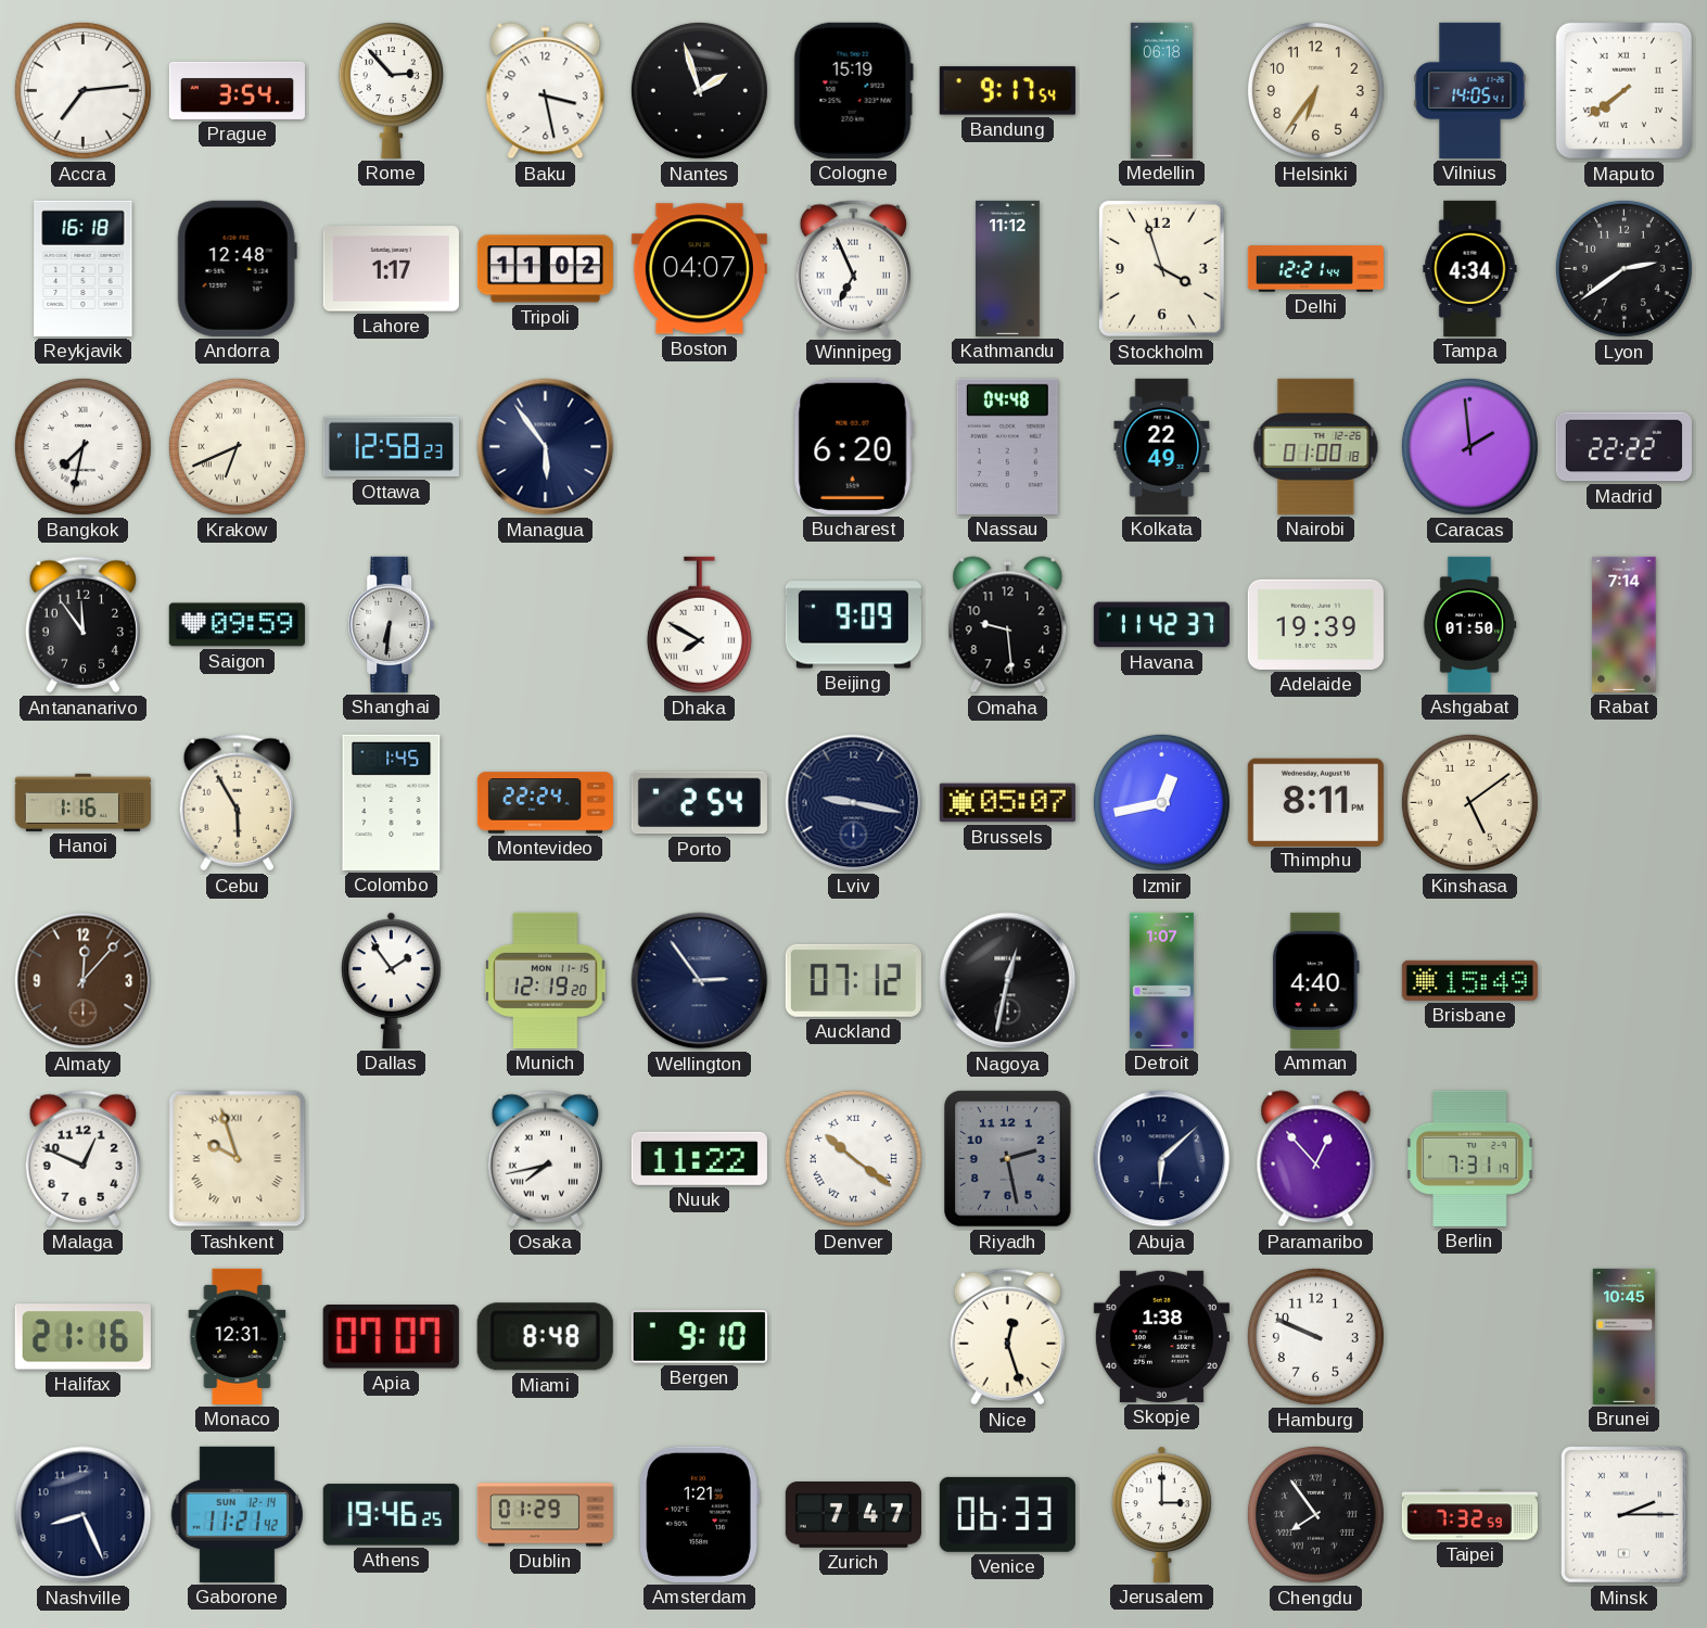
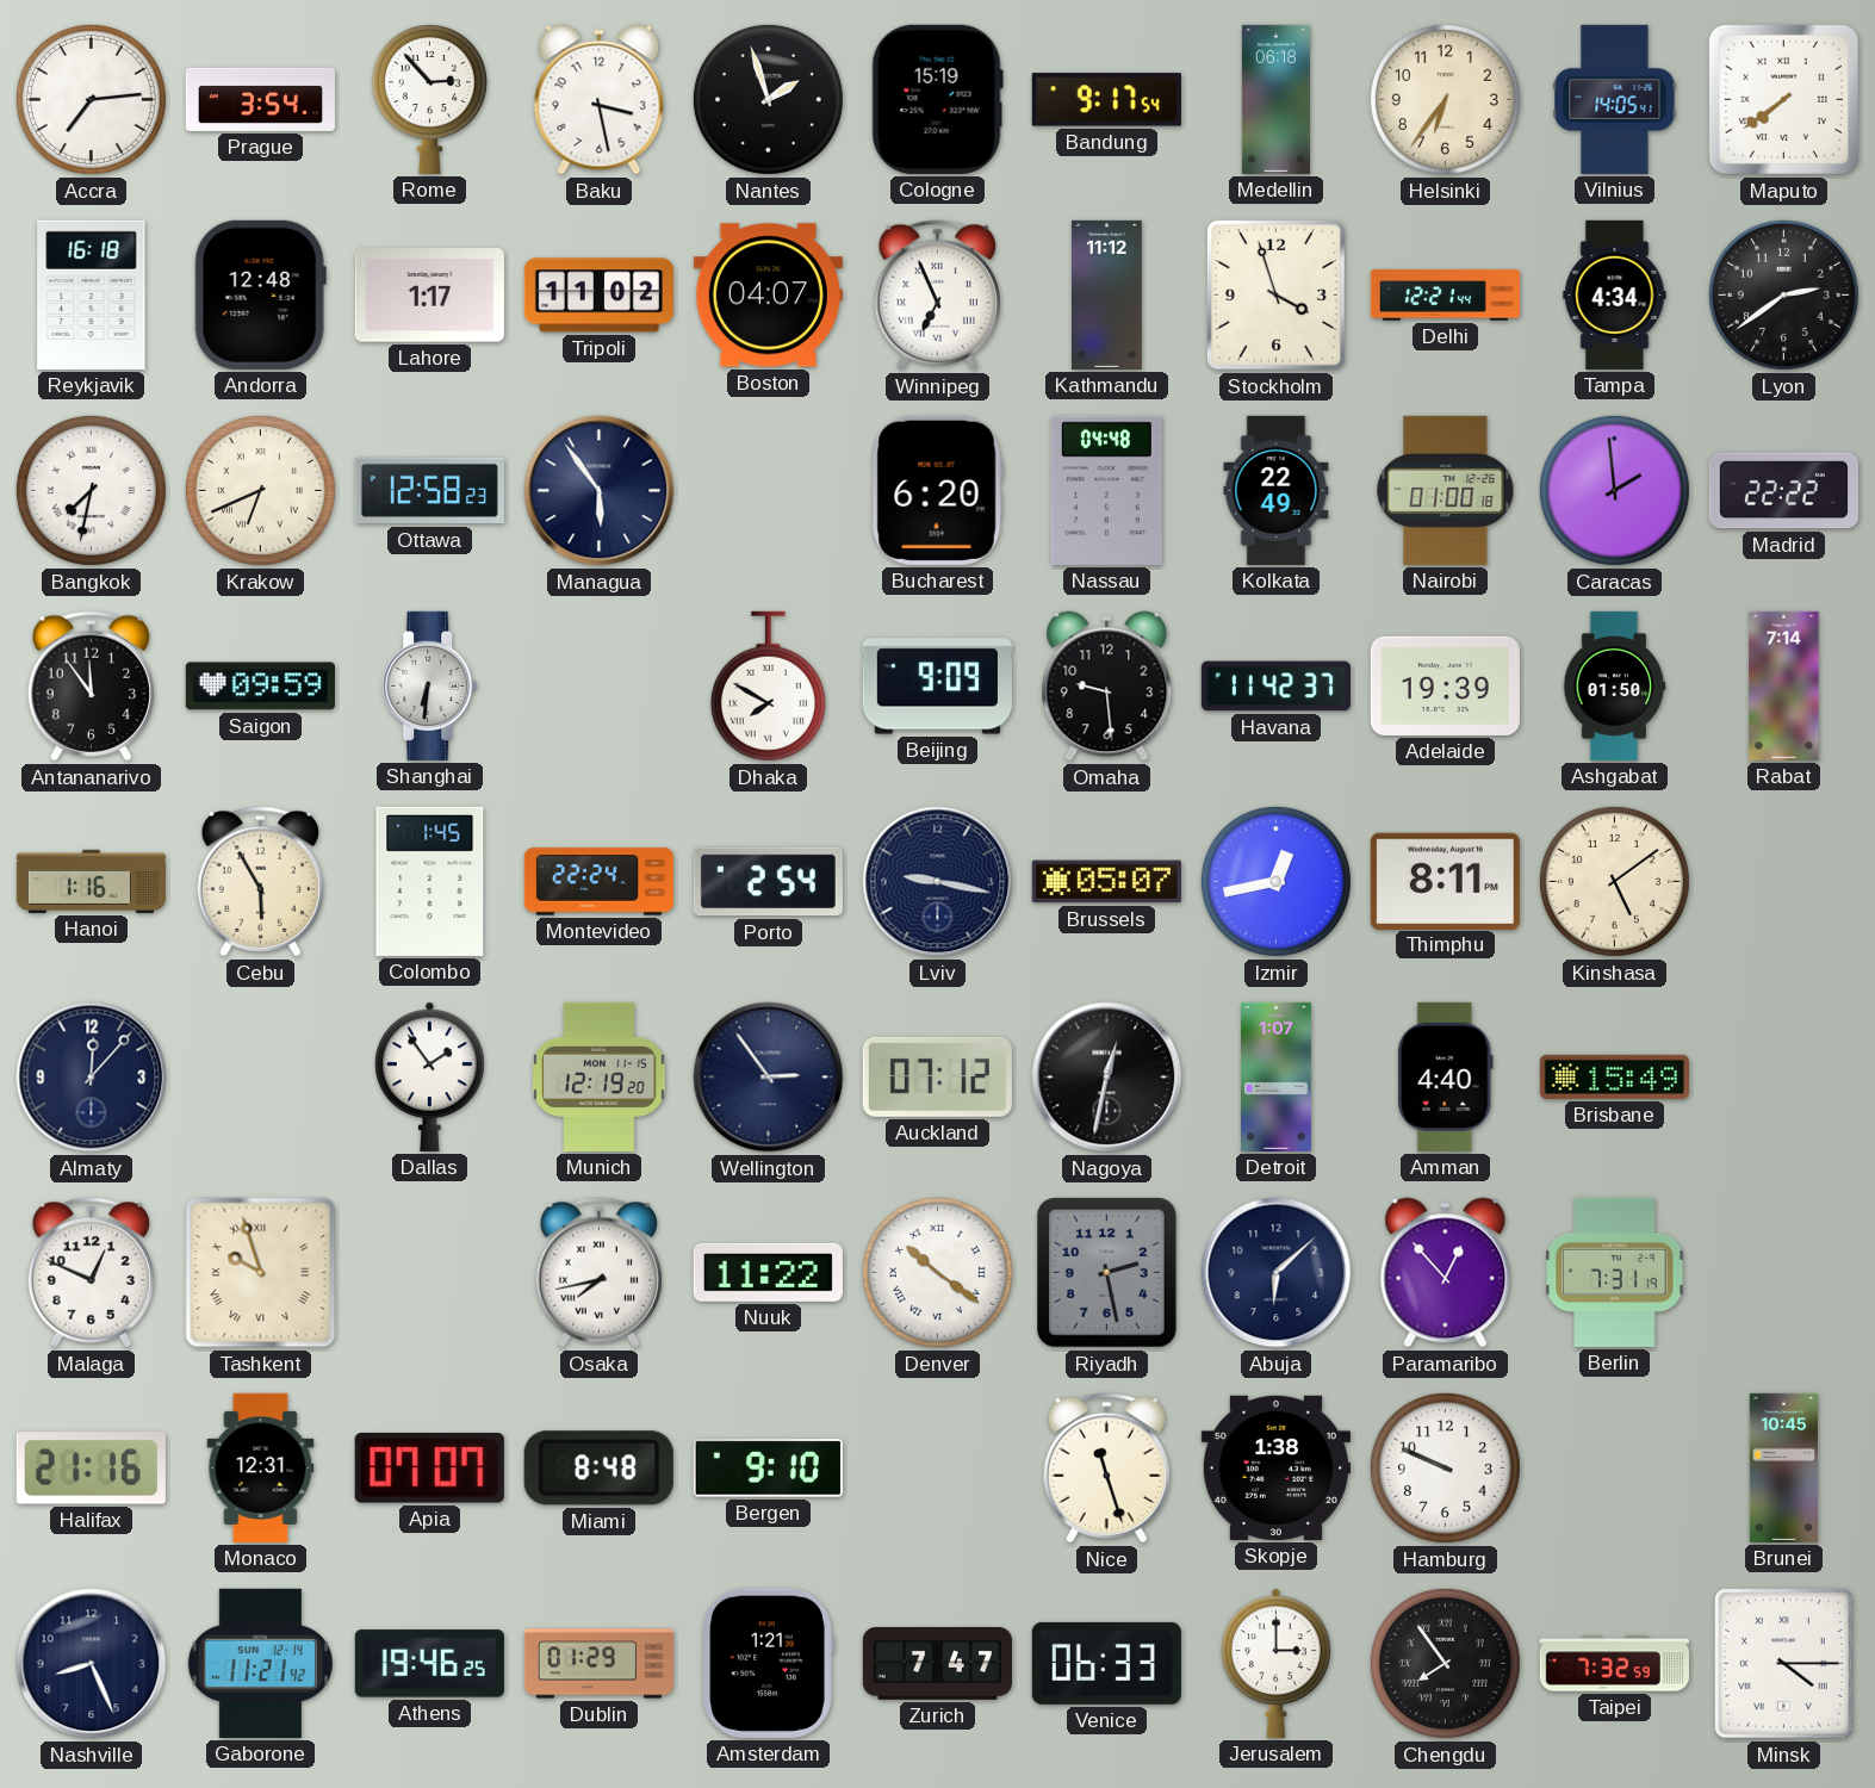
Almaty dial: brown -> navy (92, 1078)
Nice: 12:27 -> 11:27 (1106, 1469)
Minsk: 2:15 -> 4:15 (1784, 1664)
